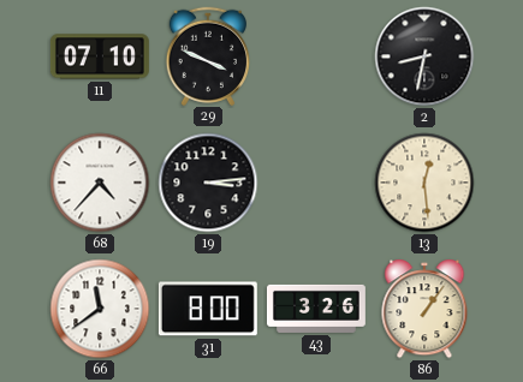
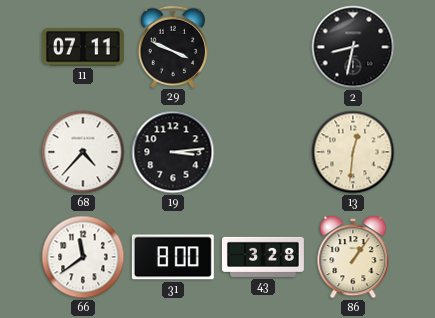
11: 07:10 -> 07:11 (83, 47)
13: 12:29 -> 12:31 (353, 152)
43: 3:26 -> 3:28 (263, 257)
